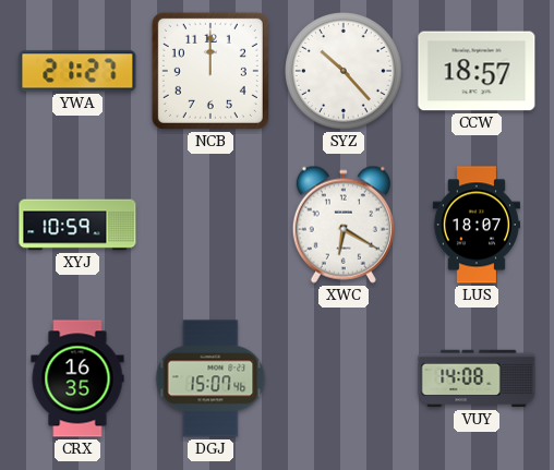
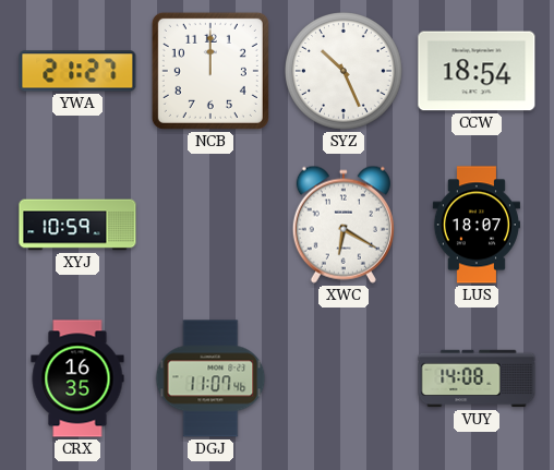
SYZ: 10:23 -> 10:26 (344, 71)
CCW: 18:57 -> 18:54 (477, 71)
DGJ: 15:07 -> 11:07 (210, 378)
